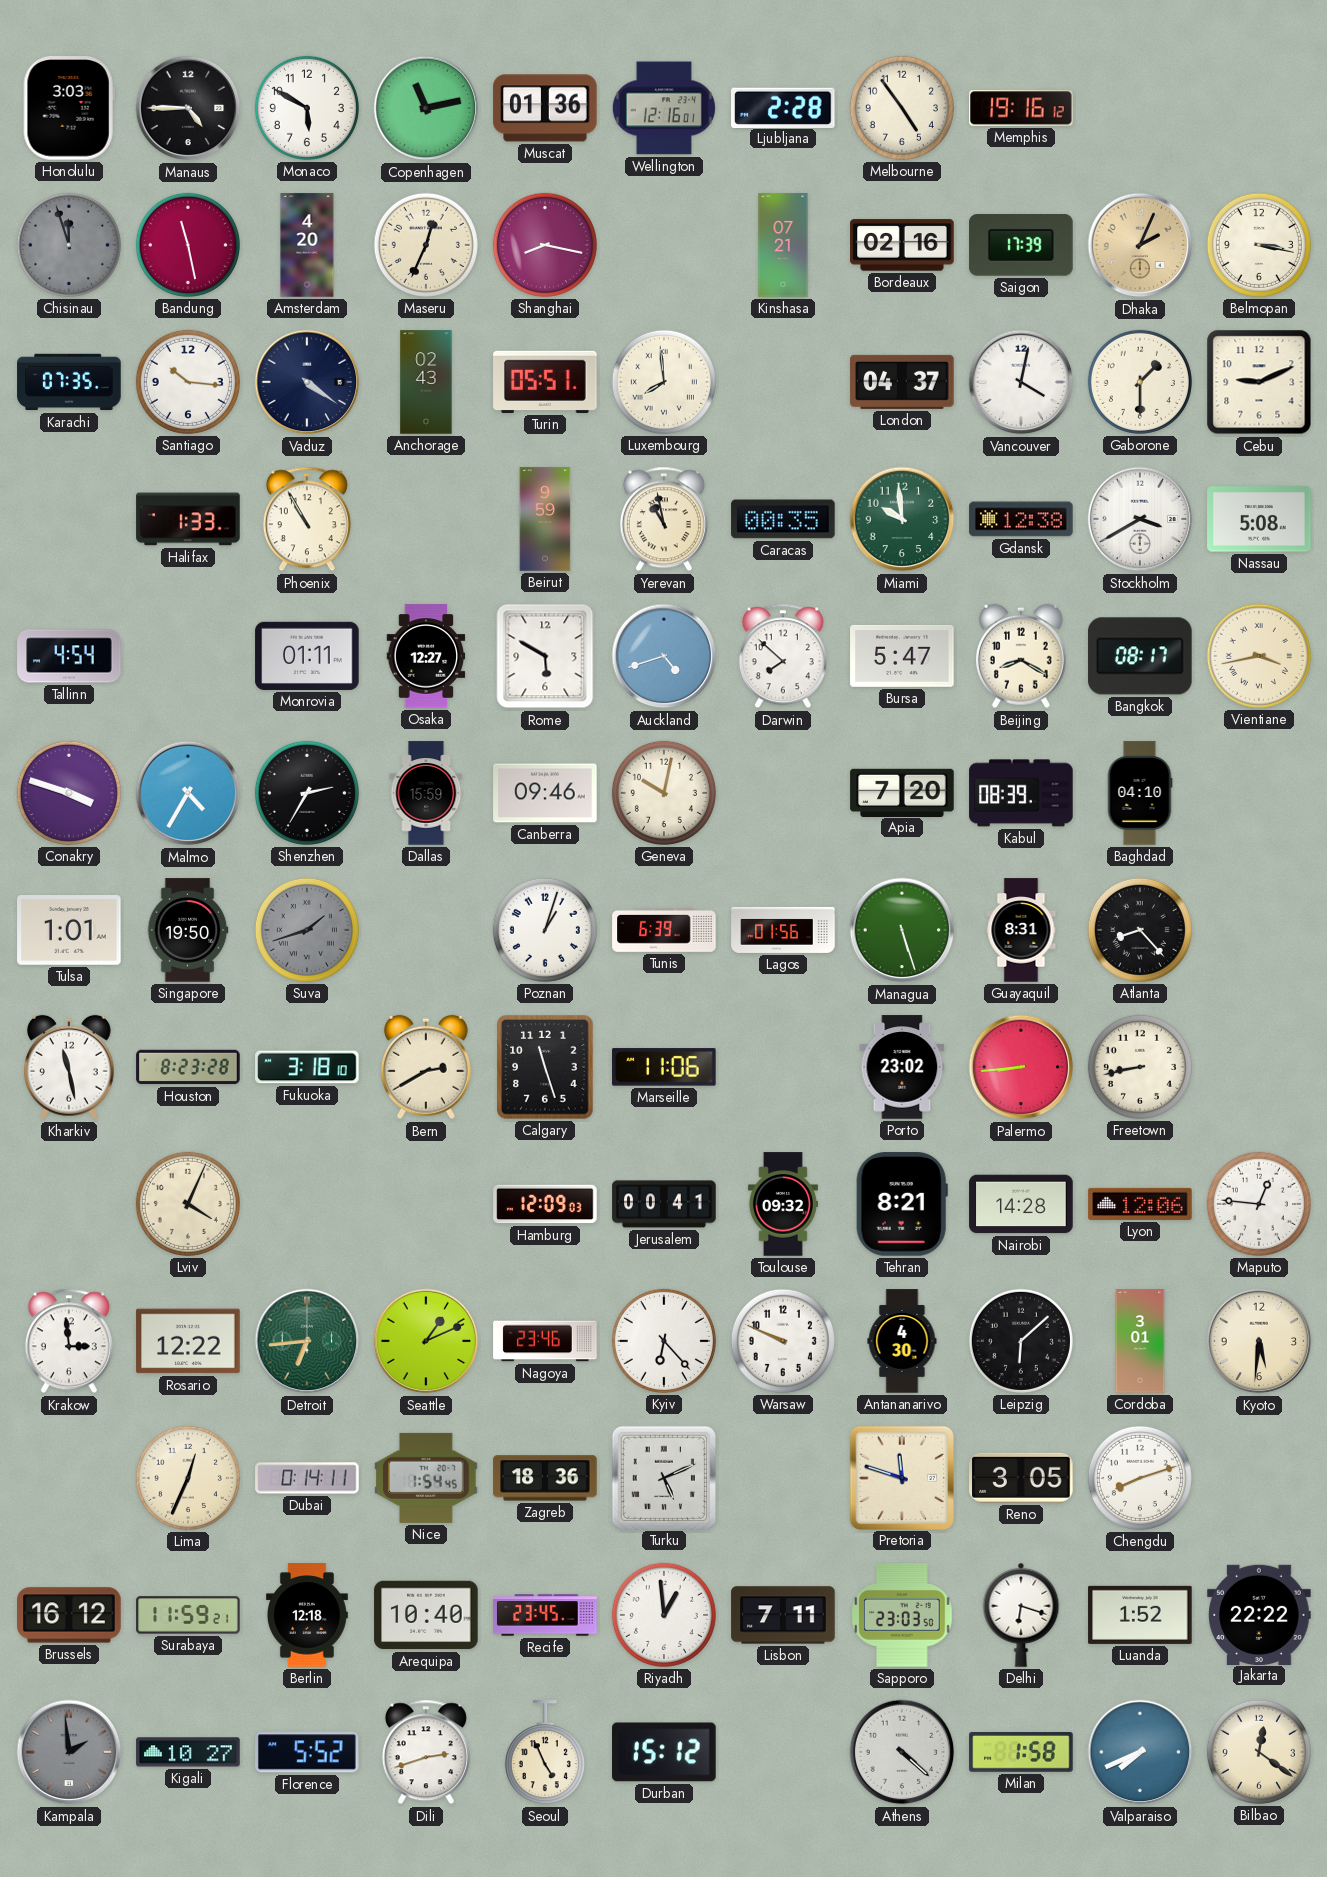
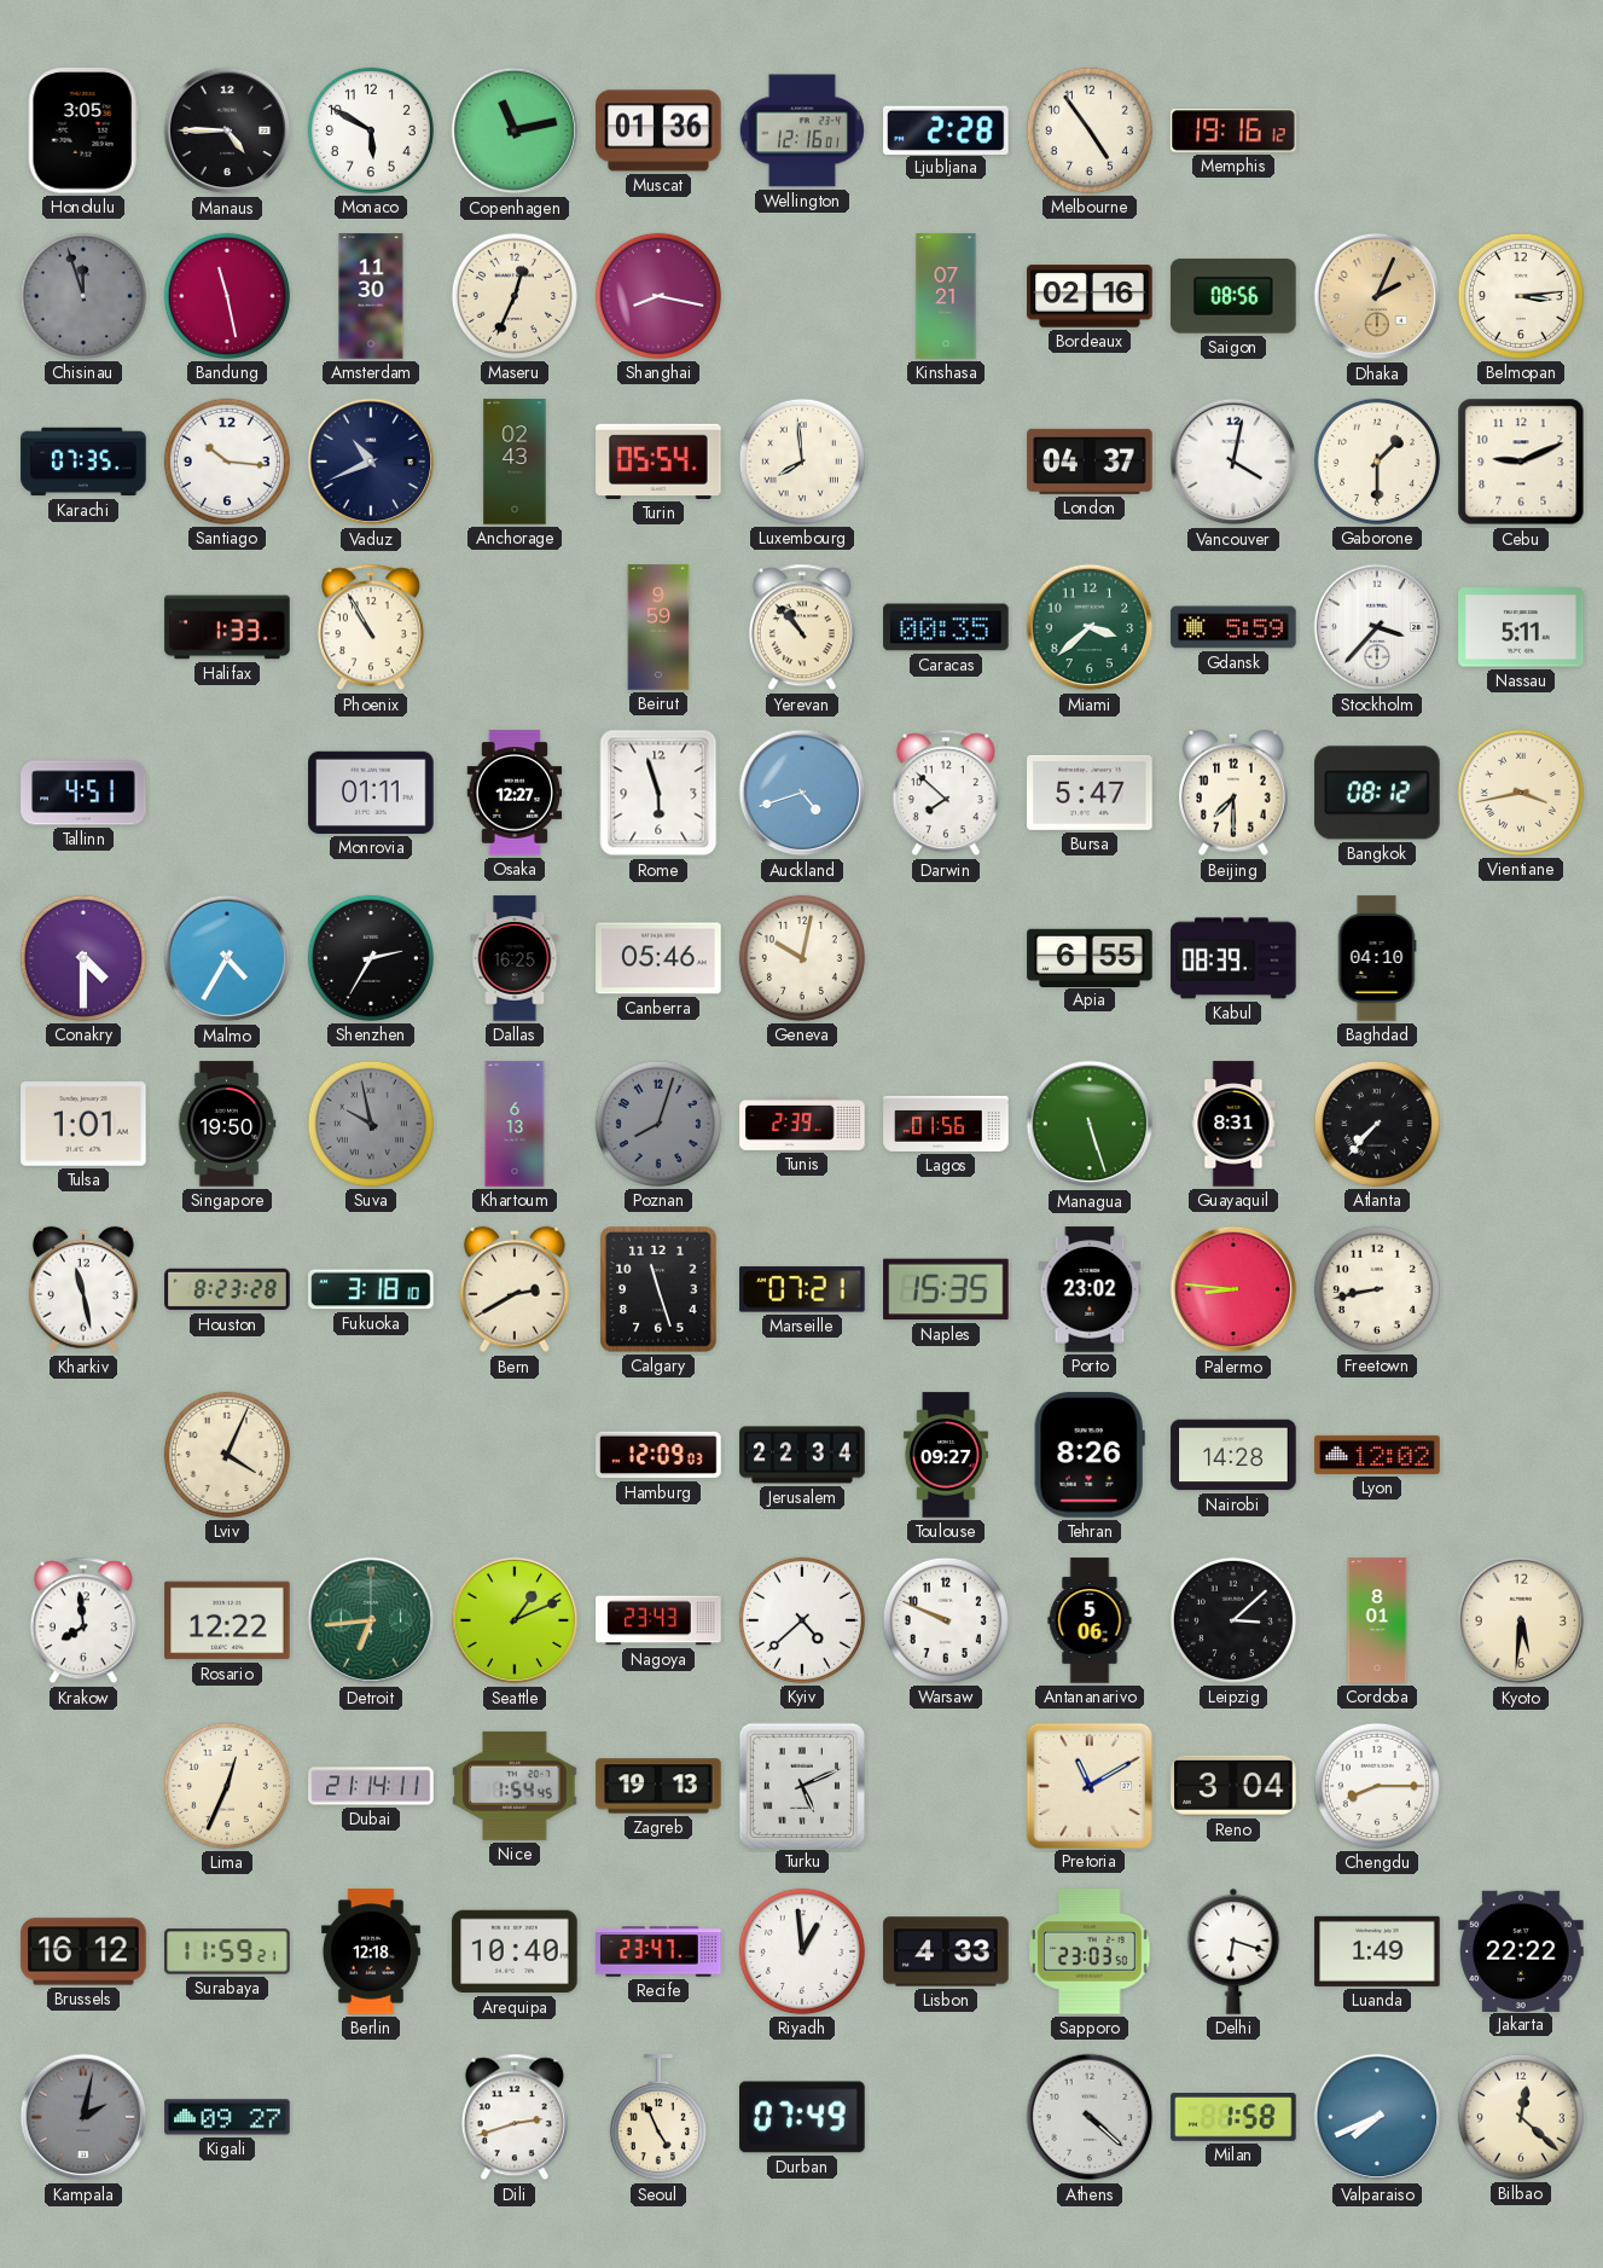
Honolulu: 3:03 -> 3:05 (83, 130)
Amsterdam: 4:20 -> 11:30 (371, 296)
Saigon: 17:39 -> 08:56 (1233, 296)
Belmopan: 3:17 -> 3:14 (1521, 296)
Vaduz: 4:21 -> 10:41 (371, 462)
Turin: 05:51 -> 05:54 (658, 462)
Yerevan: 10:58 -> 10:53 (802, 627)
Miami: 9:59 -> 3:38 (1090, 627)
Gdansk: 12:38 -> 5:59 (1233, 627)
Stockholm: 3:40 -> 3:37 (1377, 627)
Nassau: 5:08 -> 5:11 (1521, 627)
Tallinn: 4:54 -> 4:51 (83, 793)
Rome: 5:50 -> 5:57 (658, 793)
Beijing: 8:20 -> 7:30 (1233, 793)
Bangkok: 08:17 -> 08:12 (1377, 793)
Conakry: 3:48 -> 4:30 (83, 958)
Dallas: 15:59 -> 16:25 (515, 958)
Canberra: 09:46 -> 05:46 (658, 958)
Apia: 7:20 -> 6:55 (1090, 957)
Suva: 1:42 -> 9:58 (371, 1124)
Khartoum: none -> 6:13 (515, 1124)
Poznan: 1:03 -> 8:03 (658, 1124)
Poznan dial: white -> grey (658, 1124)
Tunis: 6:39 -> 2:39 (802, 1124)
Atlanta: 8:23 -> 7:37 (1377, 1124)
Marseille: 11:06 -> 07:21 (802, 1289)
Naples: none -> 15:35 (946, 1289)
Palermo: 8:44 -> 8:46 (1233, 1289)
Jerusalem: 00:41 -> 22:34 (802, 1455)
Toulouse: 09:32 -> 09:27 (946, 1455)
Tehran: 8:21 -> 8:26 (1090, 1455)
Lyon: 12:06 -> 12:02 (1377, 1455)
Maputo: 12:46 -> none (1259, 1204)
Krakow: 2:59 -> 7:59 (83, 1620)
Nagoya: 23:46 -> 23:43 (658, 1620)
Kyiv: 6:23 -> 4:38 (802, 1620)
Antananarivo: 4:30 -> 5:06 (1090, 1620)
Leipzig: 6:08 -> 3:08 (1233, 1620)
Cordoba: 3:01 -> 8:01 (1377, 1620)
Dubai: 0:14 -> 21:14 (371, 1786)
Zagreb: 18:36 -> 19:13 (658, 1786)
Pretoria: 11:48 -> 11:10 (1088, 1785)
Reno: 3:05 -> 3:04 (1233, 1786)
Chengdu: 8:12 -> 8:15 (1377, 1786)
Recife: 23:45 -> 23:47 (658, 1951)
Lisbon: 7:11 -> 4:33 (946, 1951)
Luanda: 1:52 -> 1:49 (1377, 1951)
Kampala: 1:59 -> 2:02 (83, 2117)
Kigali: 10:27 -> 09:27 (227, 2117)
Florence: 5:52 -> none (307, 1752)
Durban: 15:12 -> 07:49 (802, 2117)
Bilbao: 12:21 -> 12:22 (1521, 2117)
